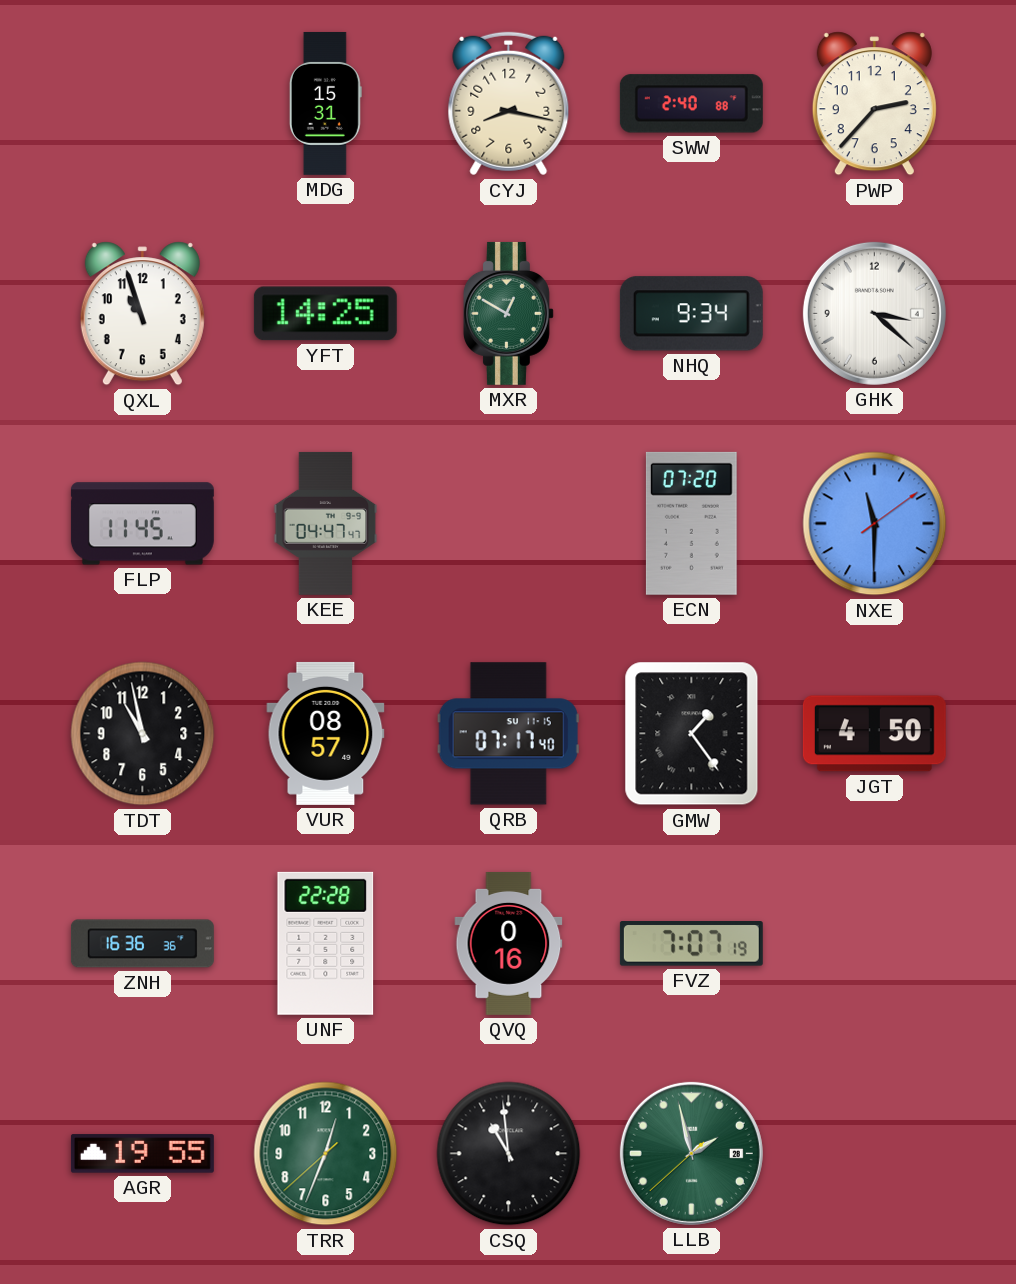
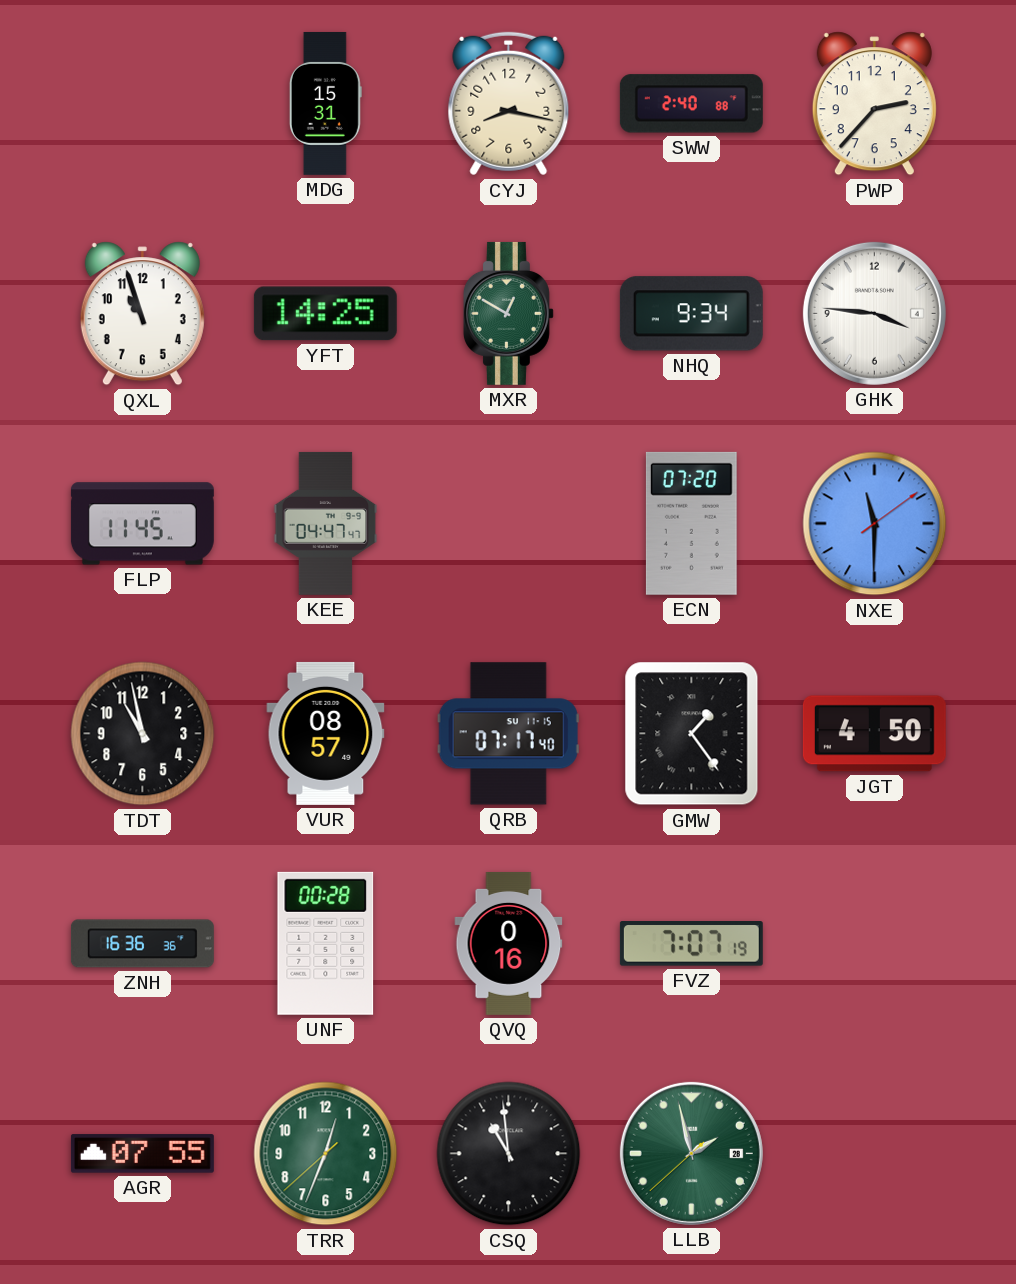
GHK: 3:22 -> 3:46 (874, 313)
UNF: 22:28 -> 00:28 (326, 943)
AGR: 19:55 -> 07:55 (142, 1154)
